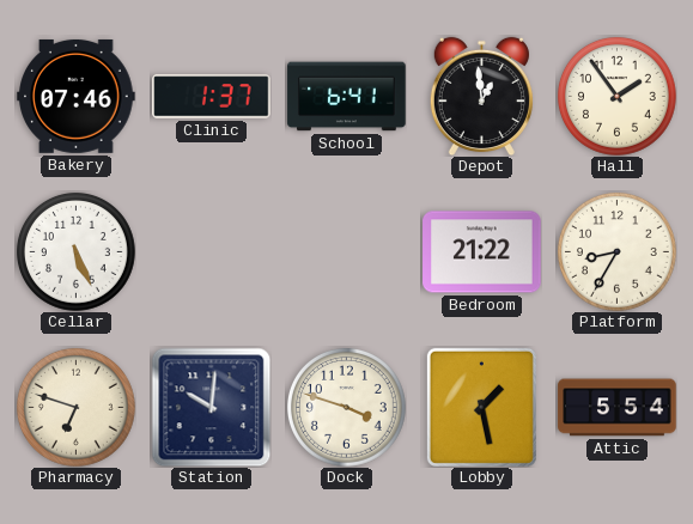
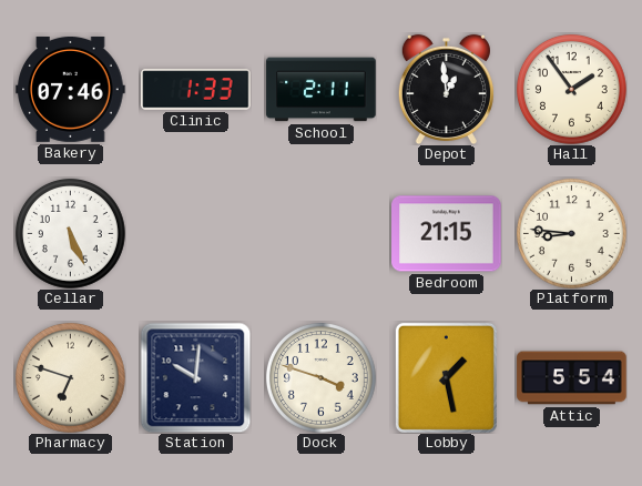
Clinic: 1:37 -> 1:33 (196, 90)
School: 6:41 -> 2:11 (322, 90)
Bedroom: 21:22 -> 21:15 (447, 234)
Platform: 8:35 -> 8:46 (571, 233)
